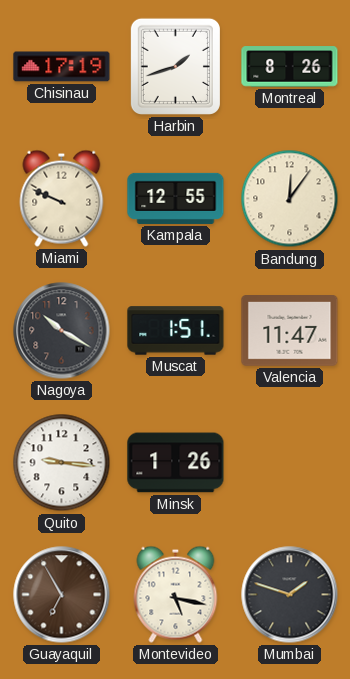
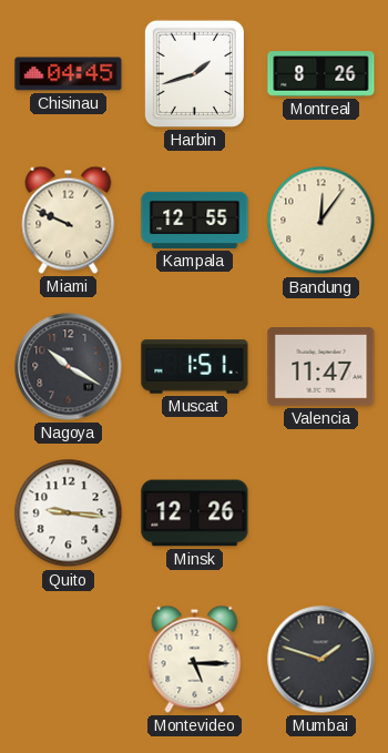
Chisinau: 17:19 -> 04:45 (69, 74)
Minsk: 1:26 -> 12:26 (195, 513)
Guayaquil: 6:55 -> none (62, 595)
Montevideo: 5:17 -> 5:15 (195, 659)
